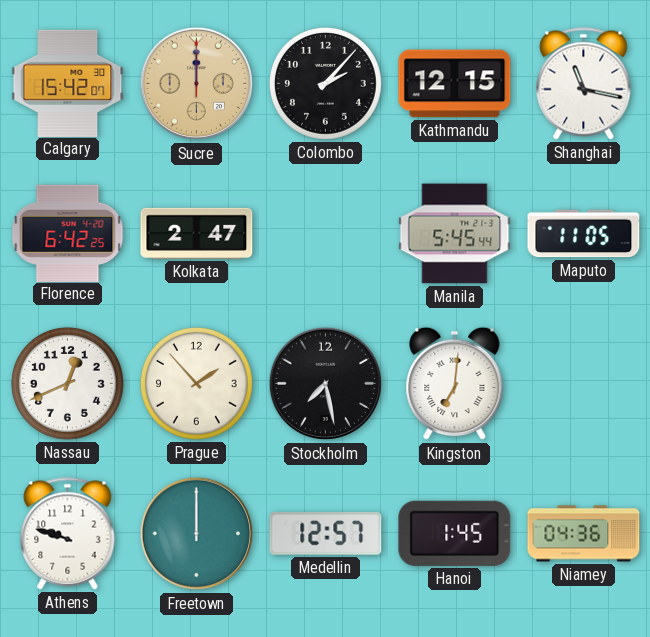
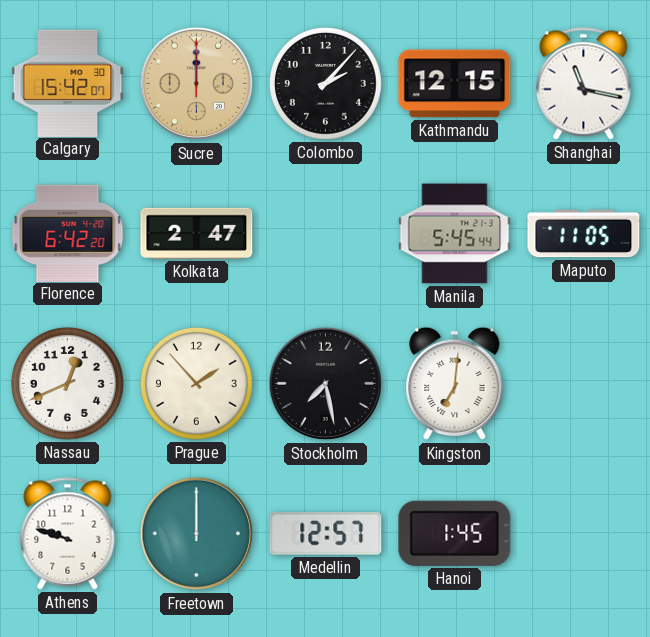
Florence: 6:42:25 -> 6:42:20 (68, 233)
Niamey: 04:36 -> none (584, 534)
